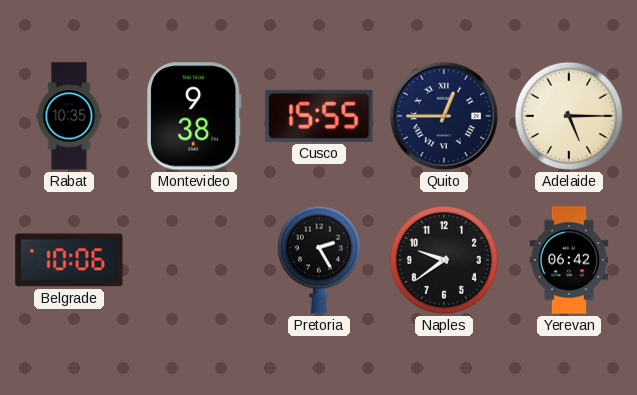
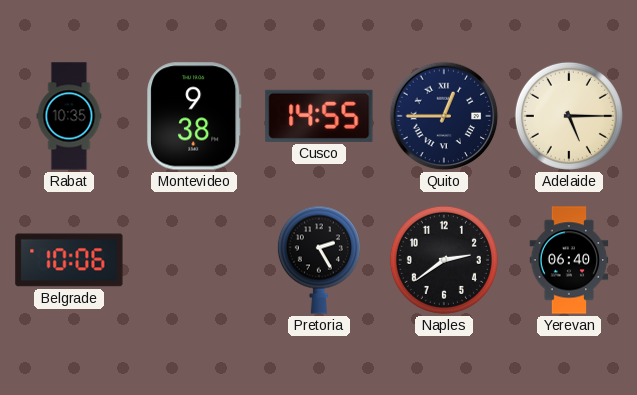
Cusco: 15:55 -> 14:55 (319, 116)
Naples: 9:39 -> 2:39 (444, 260)
Yerevan: 06:42 -> 06:40 (569, 260)
